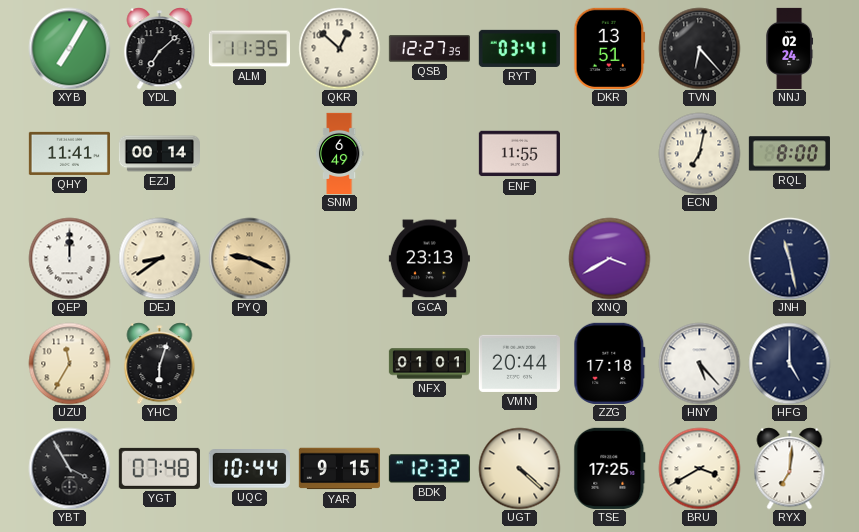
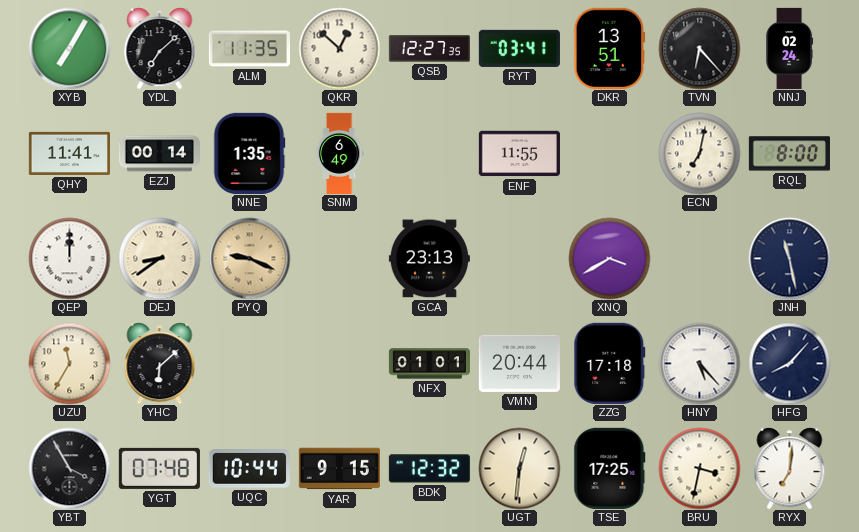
NNE: none -> 1:35 (249, 153)
YHC: 6:03 -> 6:08 (160, 363)
HFG: 5:00 -> 8:07 (789, 363)
UGT: 4:22 -> 12:31 (519, 468)
BRU: 3:40 -> 3:32 (699, 468)
